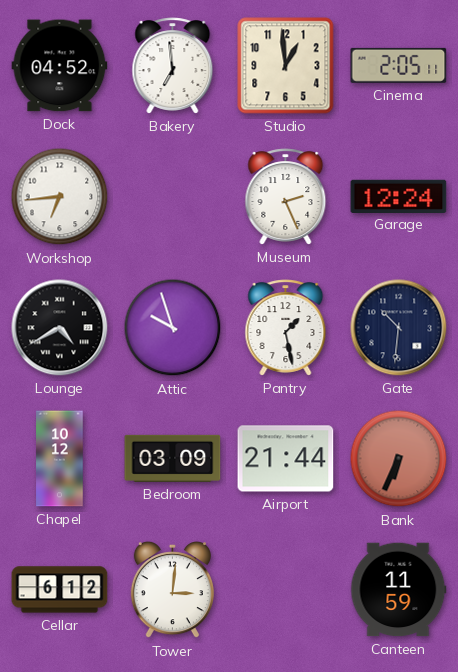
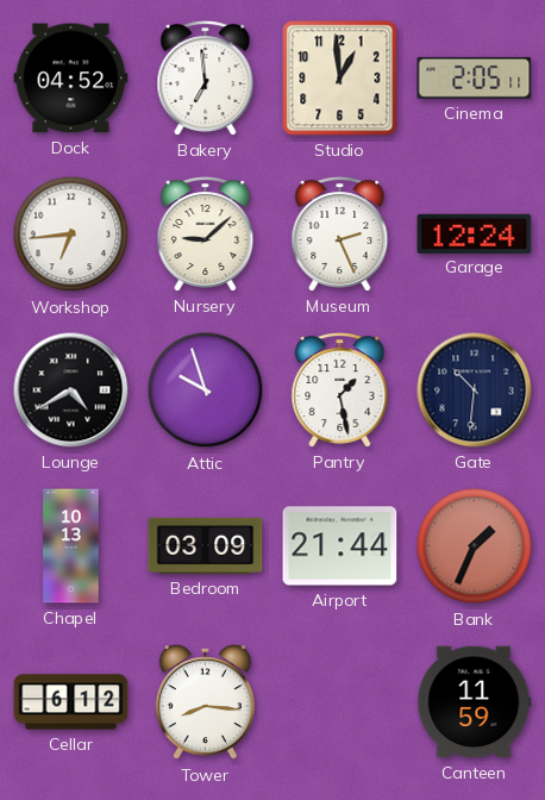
Nursery: none -> 9:08 (206, 235)
Chapel: 10:12 -> 10:13 (71, 546)
Bank: 6:34 -> 1:34 (475, 546)
Tower: 3:01 -> 8:16 (205, 704)
